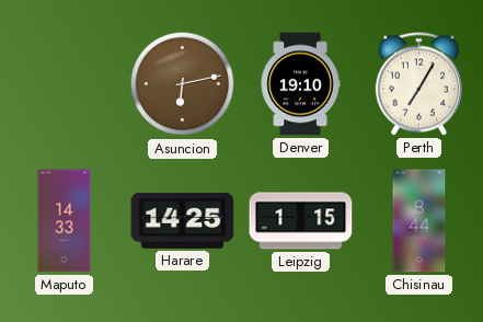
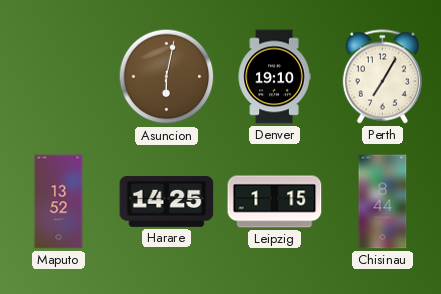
Asuncion: 6:13 -> 6:02 (167, 77)
Maputo: 14:33 -> 13:52 (59, 202)
